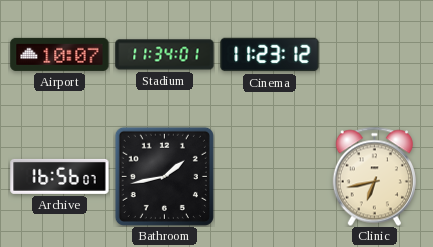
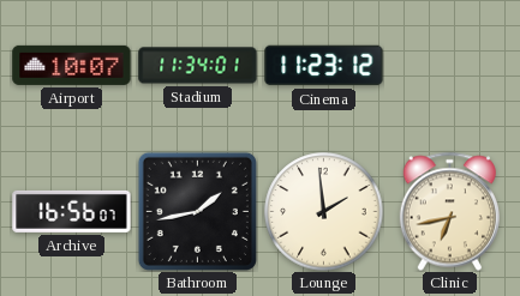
Lounge: none -> 1:59 (324, 212)
